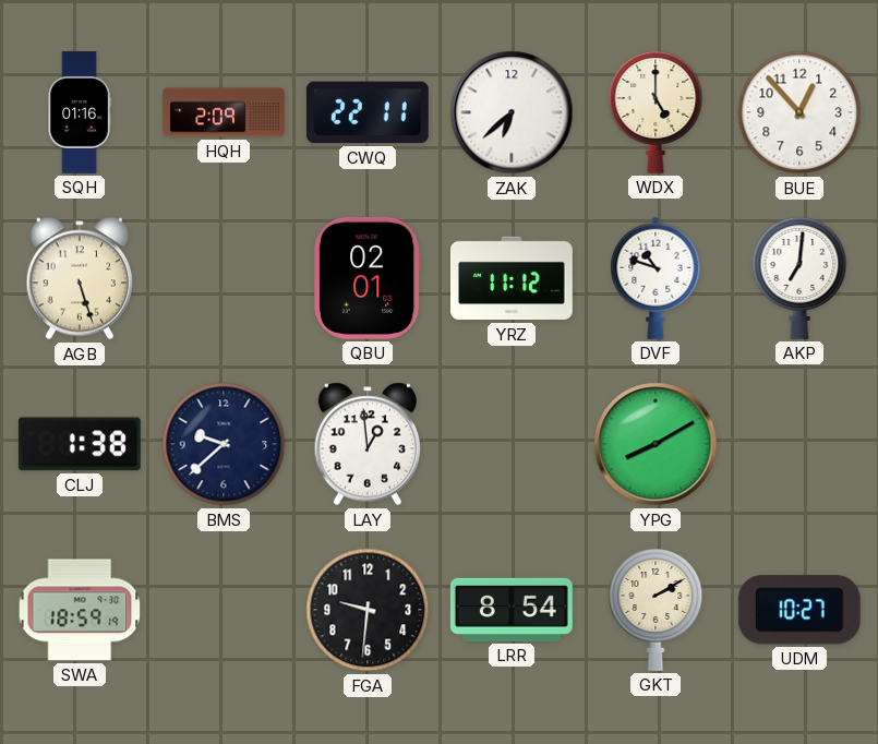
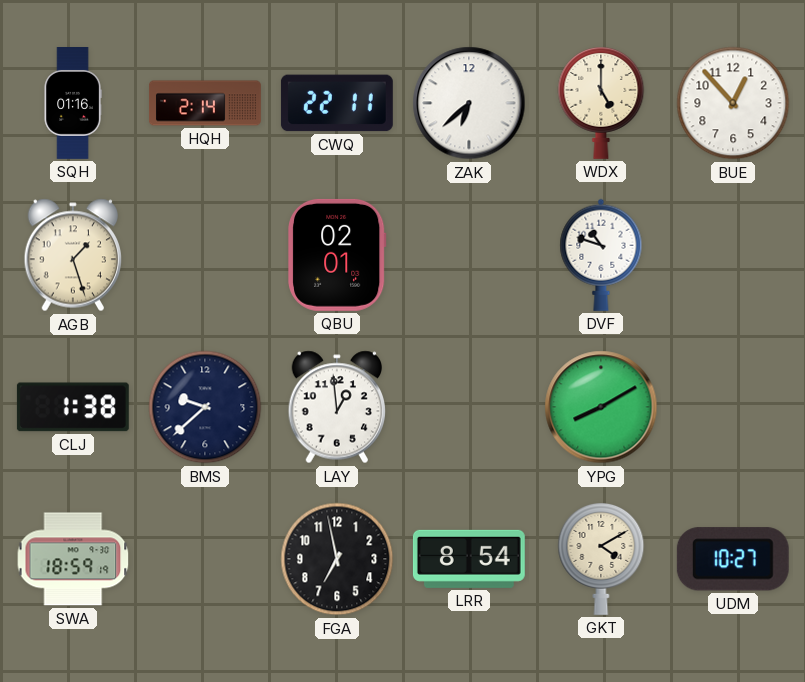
HQH: 2:09 -> 2:14 (206, 103)
AGB: 5:27 -> 1:27 (73, 255)
YRZ: 11:12 -> none (512, 278)
AKP: 7:01 -> none (799, 278)
FGA: 9:31 -> 6:58 (337, 559)
GKT: 2:10 -> 4:10 (601, 559)
